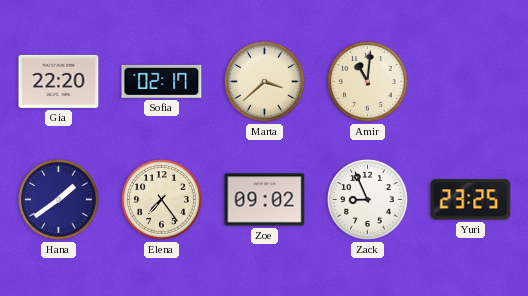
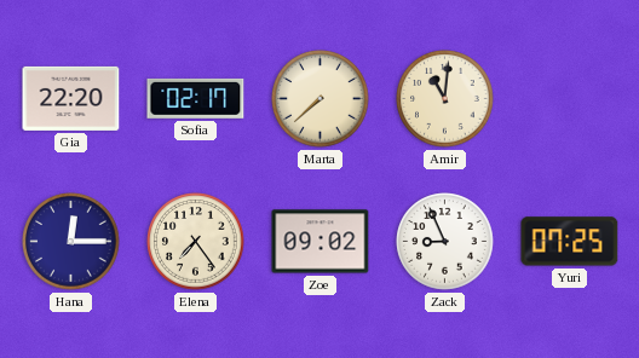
Marta: 3:38 -> 7:38 (321, 99)
Hana: 1:39 -> 12:15 (71, 242)
Yuri: 23:25 -> 07:25 (570, 242)
